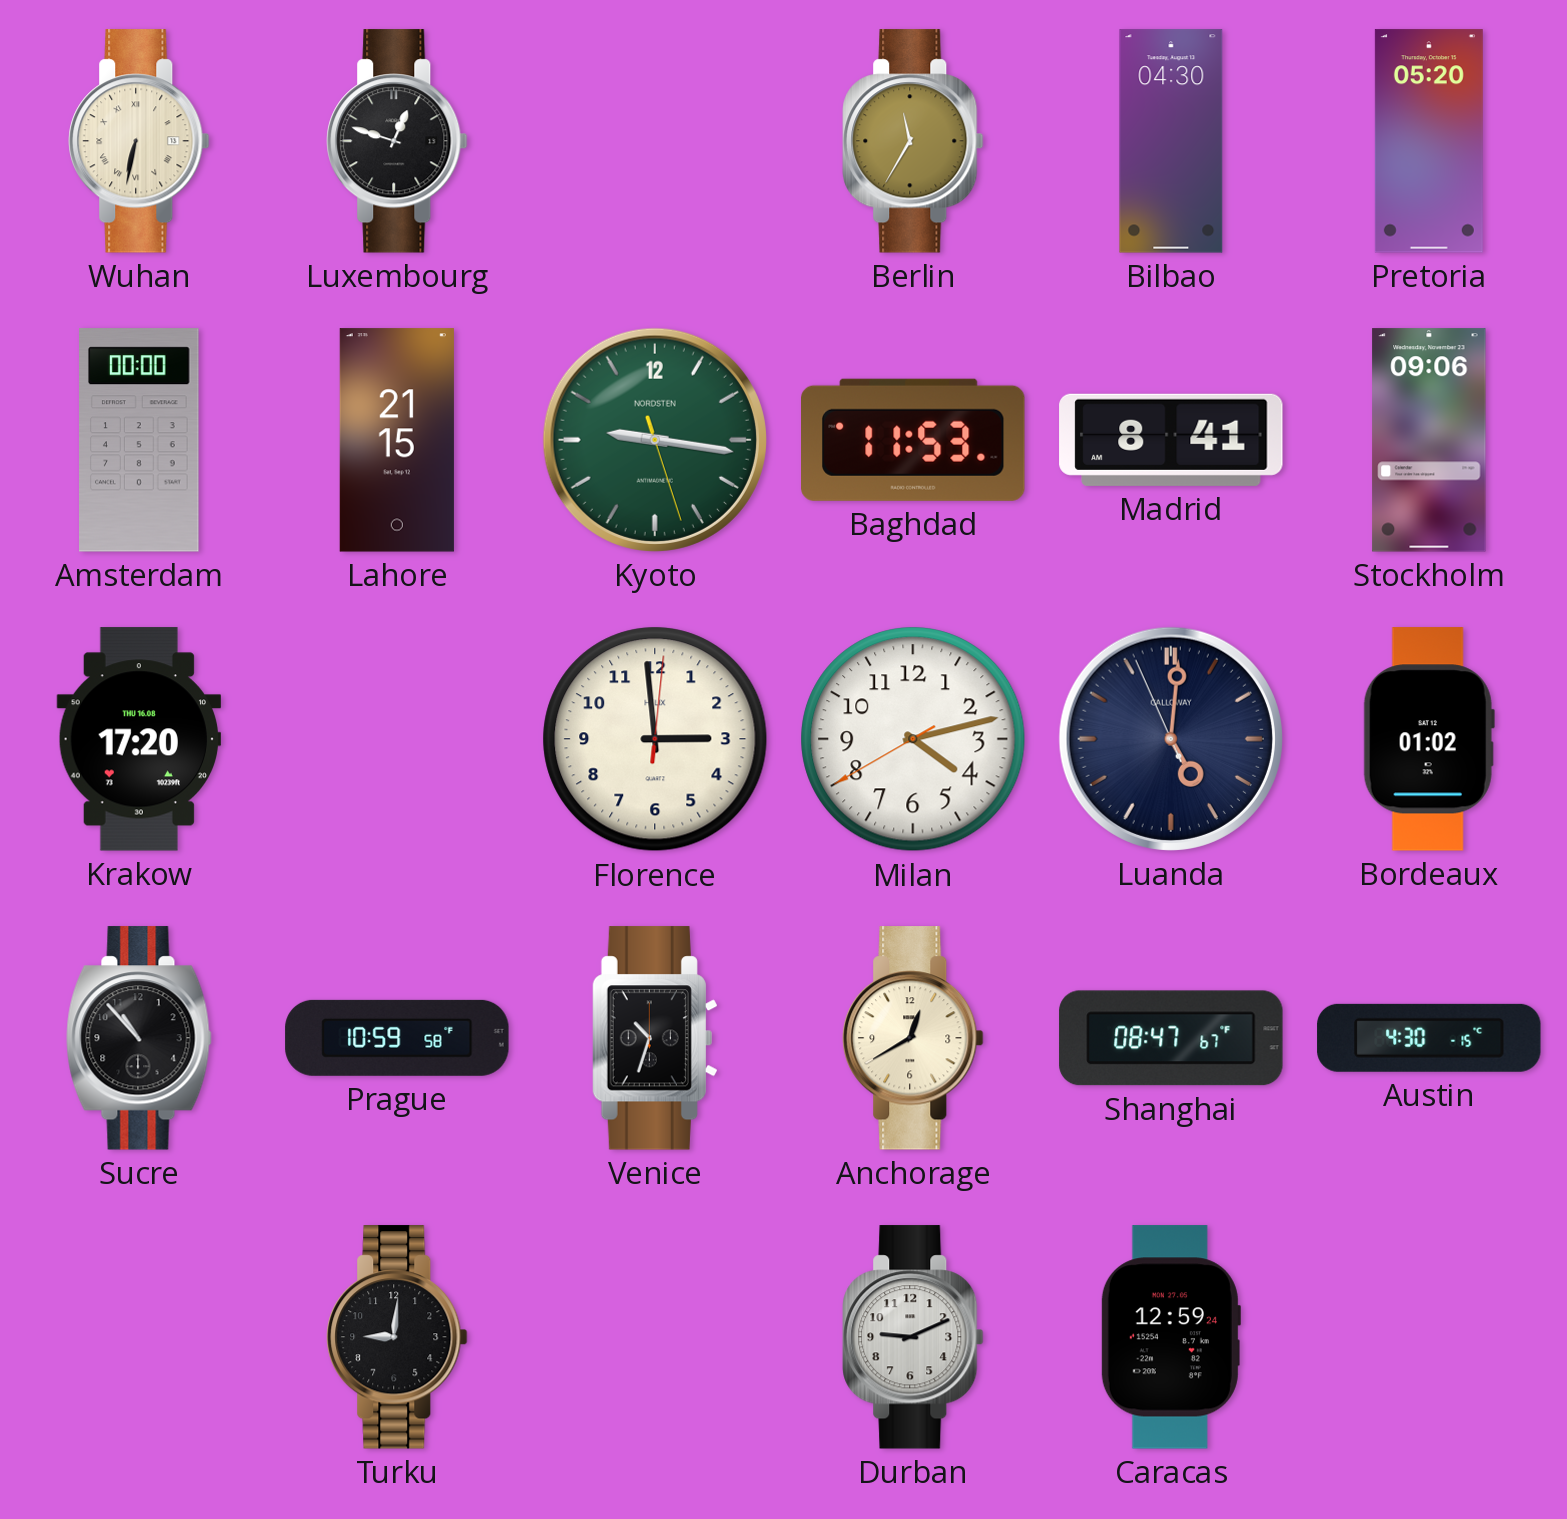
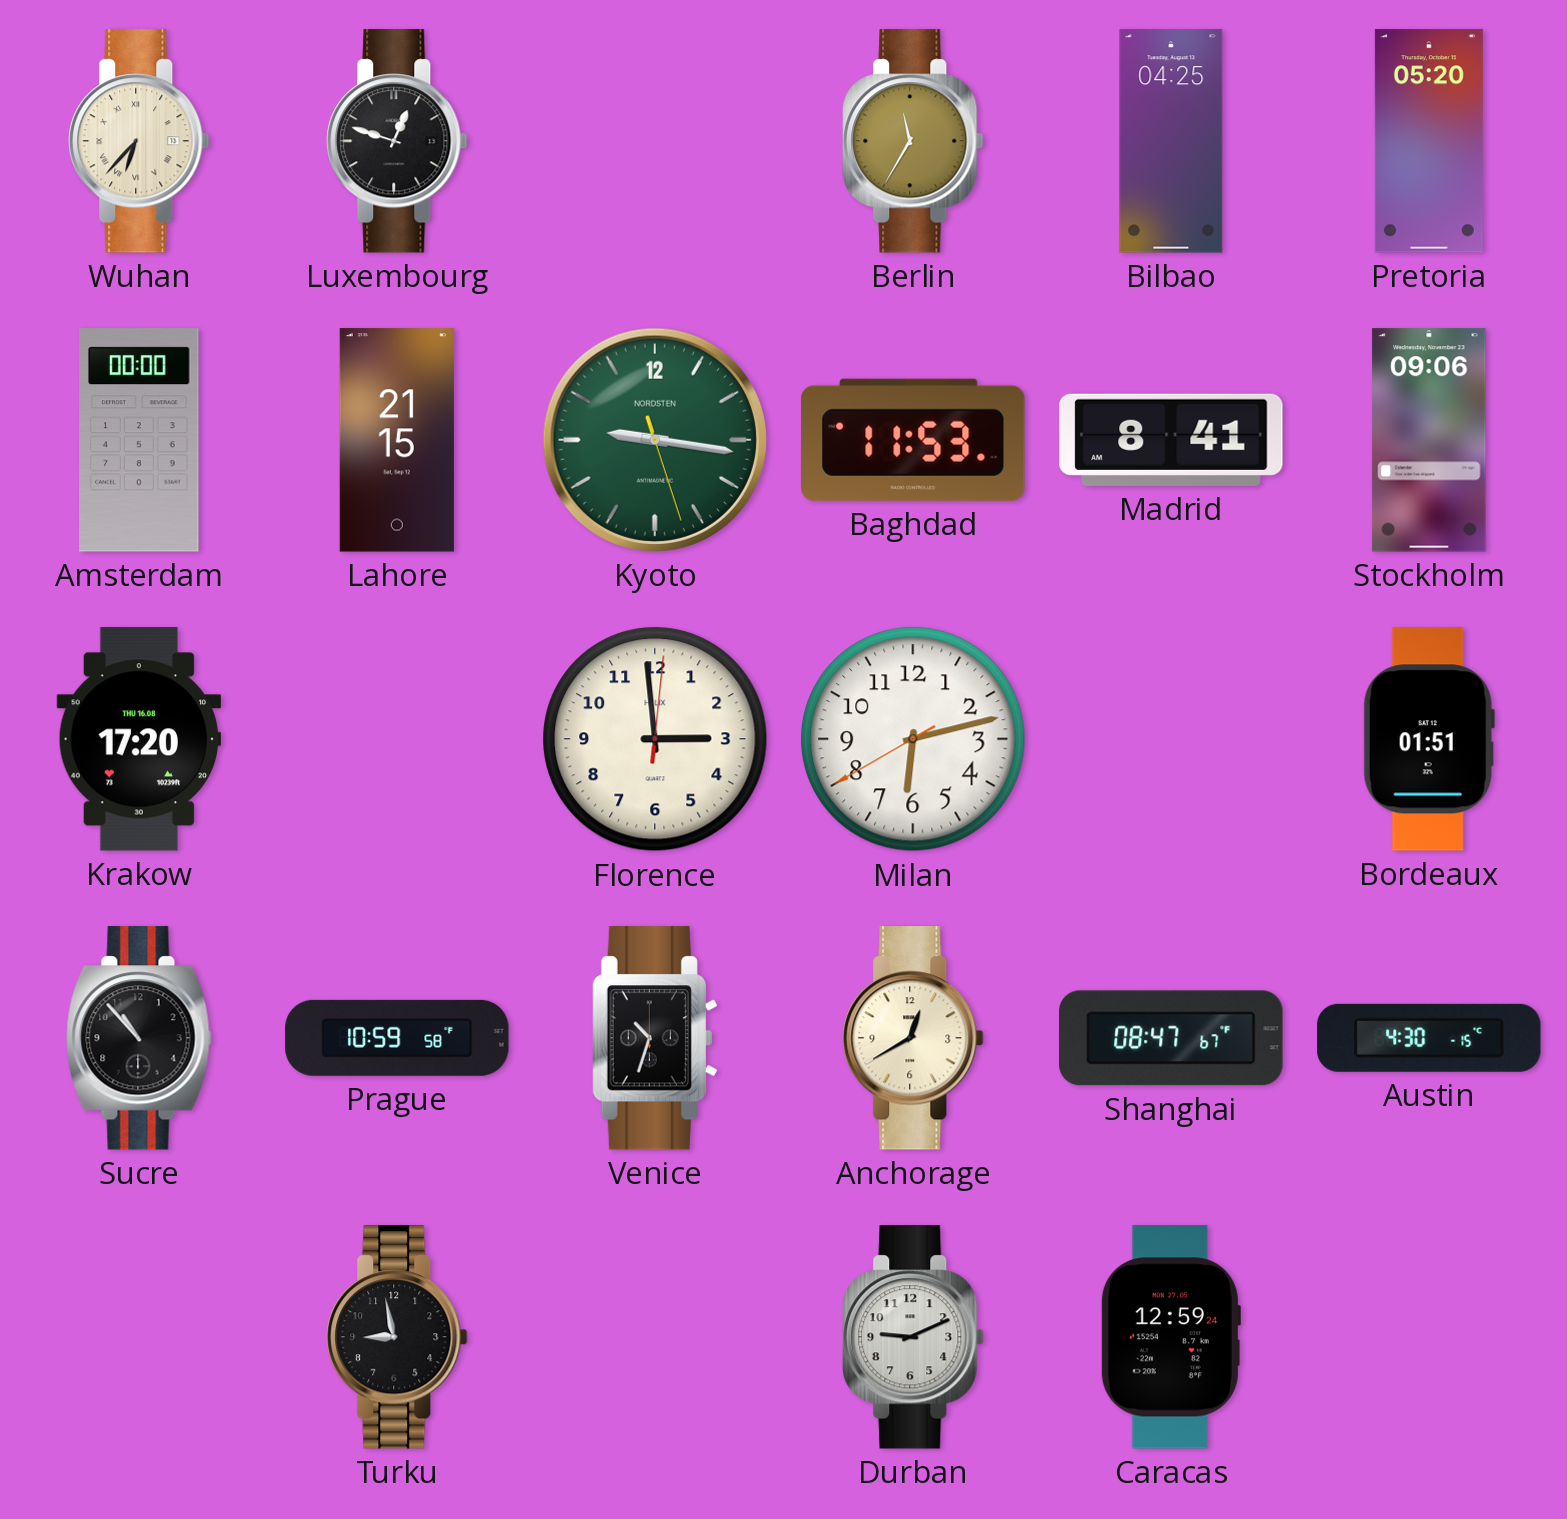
Wuhan: 6:32 -> 6:37 (139, 141)
Bilbao: 04:30 -> 04:25 (1171, 141)
Milan: 4:12 -> 6:12 (913, 739)
Luanda: 5:00 -> none (1171, 739)
Bordeaux: 01:02 -> 01:51 (1429, 739)
Turku: 9:01 -> 8:58 (397, 1337)
